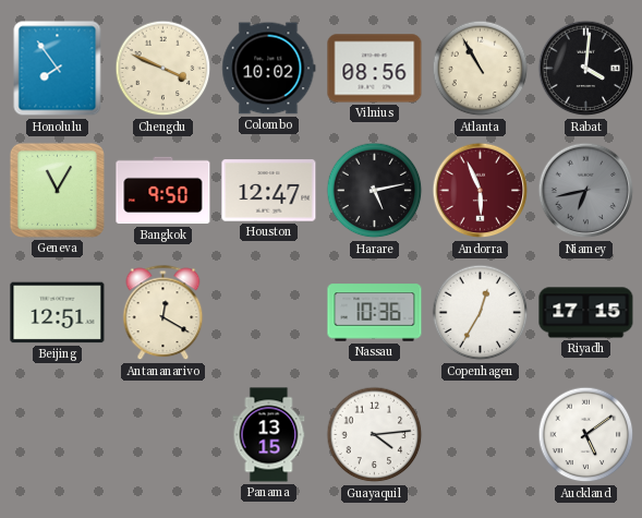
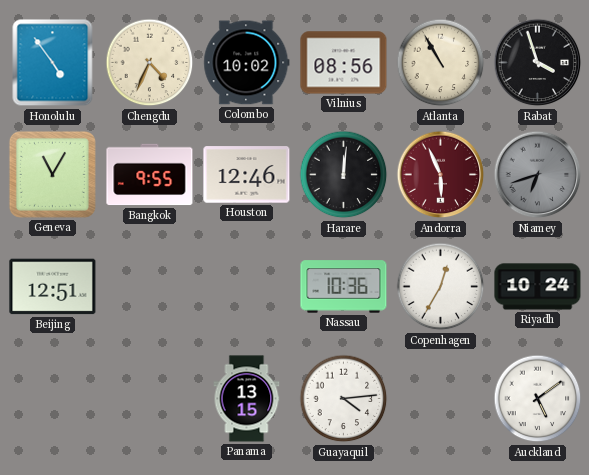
Honolulu: 7:54 -> 4:54 (53, 63)
Chengdu: 3:49 -> 4:34 (150, 63)
Rabat: 4:01 -> 3:57 (538, 63)
Bangkok: 9:50 -> 9:55 (150, 175)
Houston: 12:47 -> 12:46 (247, 175)
Harare: 5:13 -> 12:01 (344, 175)
Niamey: 6:43 -> 6:42 (538, 175)
Antananarivo: 12:20 -> none (163, 313)
Riyadh: 17:15 -> 10:24 (538, 287)
